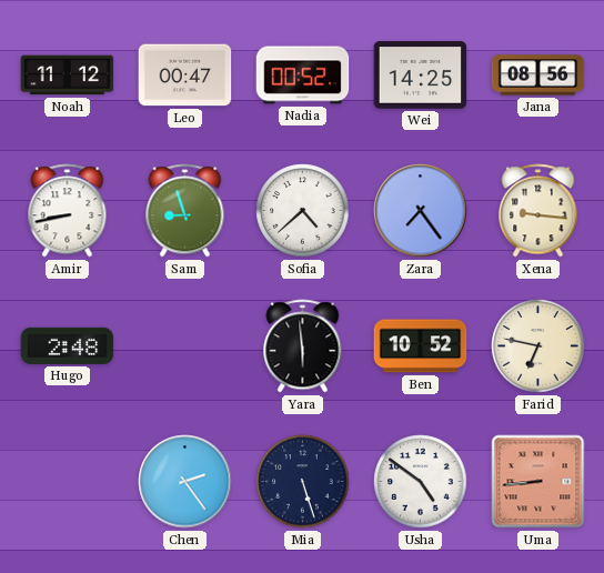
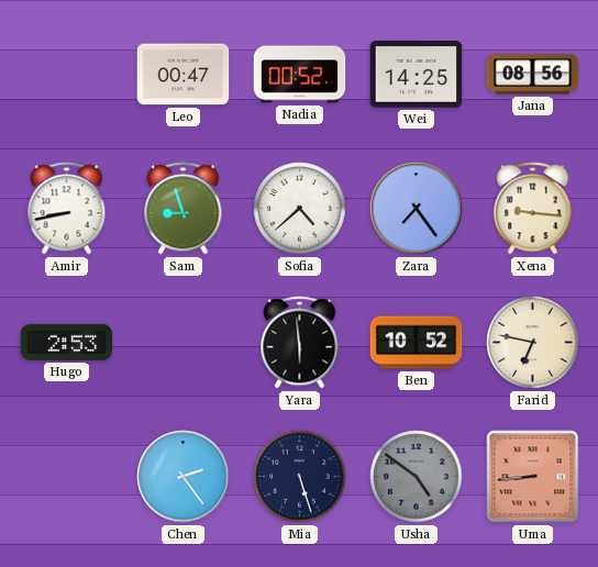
Noah: 11:12 -> none (68, 76)
Hugo: 2:48 -> 2:53 (67, 342)
Usha dial: white -> grey (417, 477)
